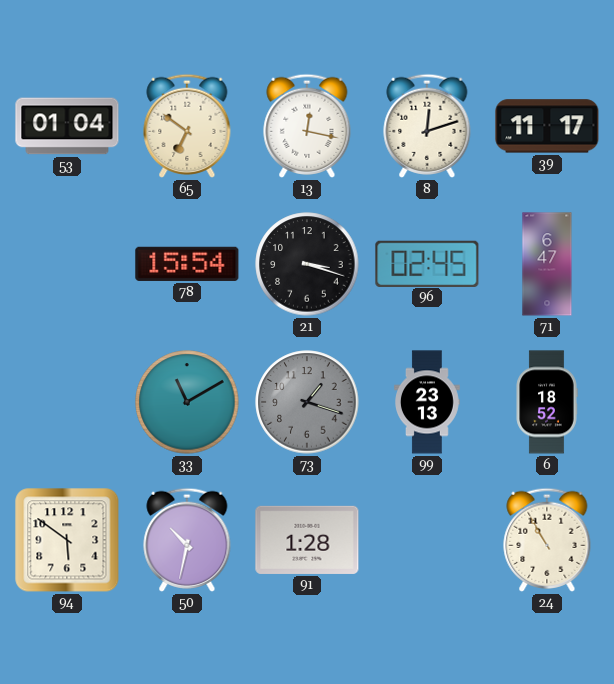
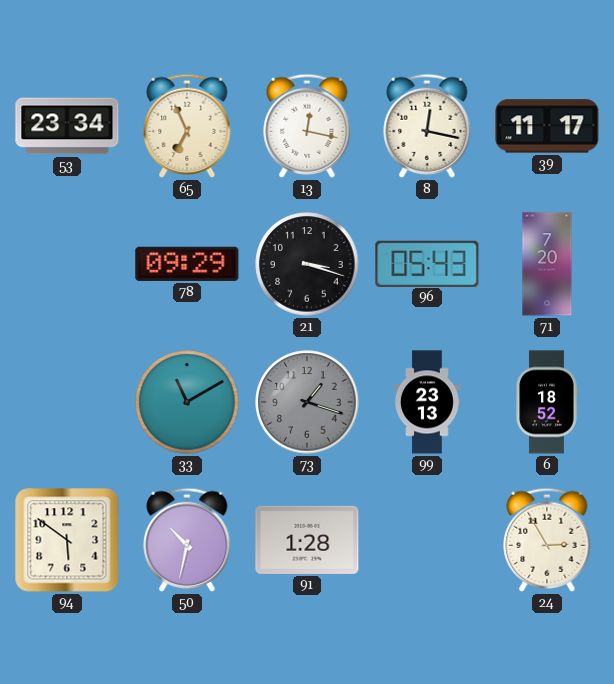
53: 01:04 -> 23:34 (67, 126)
65: 6:51 -> 6:56 (187, 126)
8: 12:12 -> 12:17 (427, 126)
78: 15:54 -> 09:29 (187, 264)
96: 02:45 -> 05:43 (427, 263)
71: 6:47 -> 7:20 (547, 264)
24: 10:55 -> 2:55 (547, 540)
